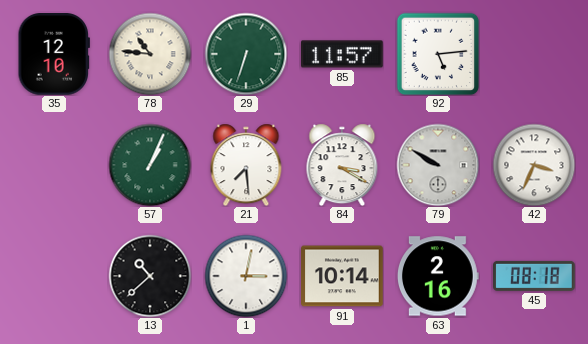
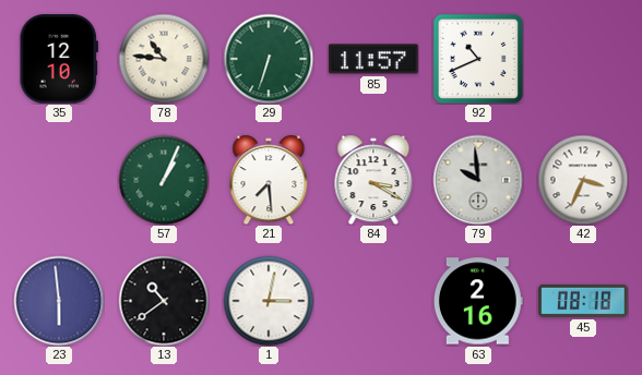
92: 5:14 -> 10:41 (478, 59)
79: 9:50 -> 9:59 (478, 180)
23: none -> 5:59 (59, 301)
13: 10:38 -> 10:39 (164, 301)
91: 10:14 -> none (342, 276)
